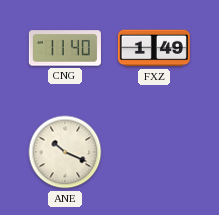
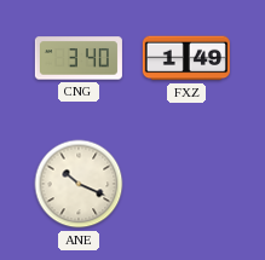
CNG: 11:40 -> 3:40 (79, 58)
